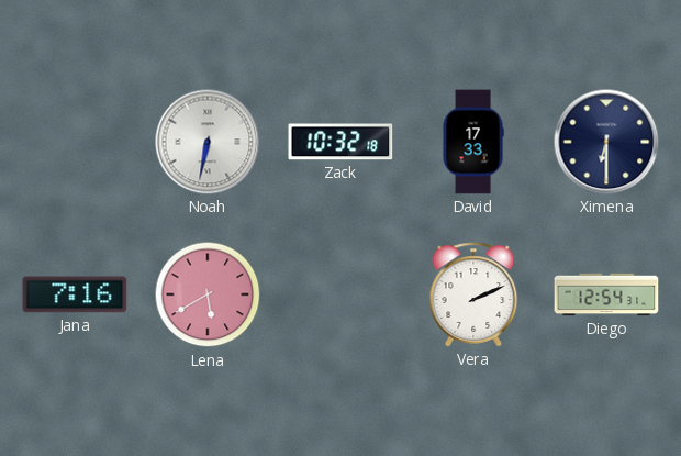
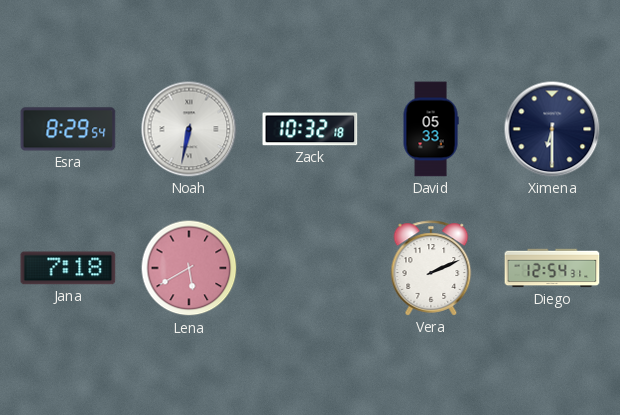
Esra: none -> 8:29 (68, 129)
David: 17:33 -> 05:33 (431, 129)
Jana: 7:16 -> 7:18 (68, 268)
